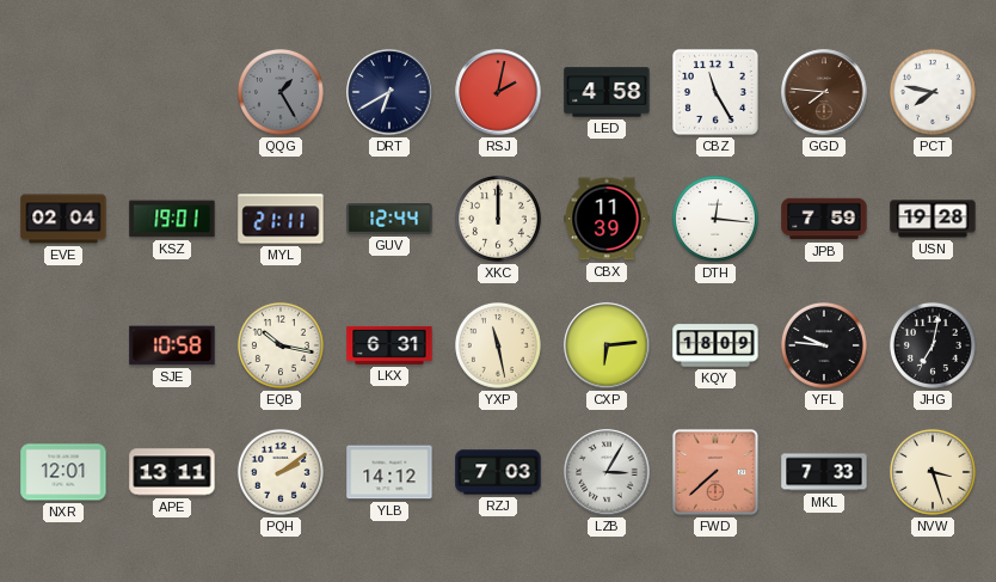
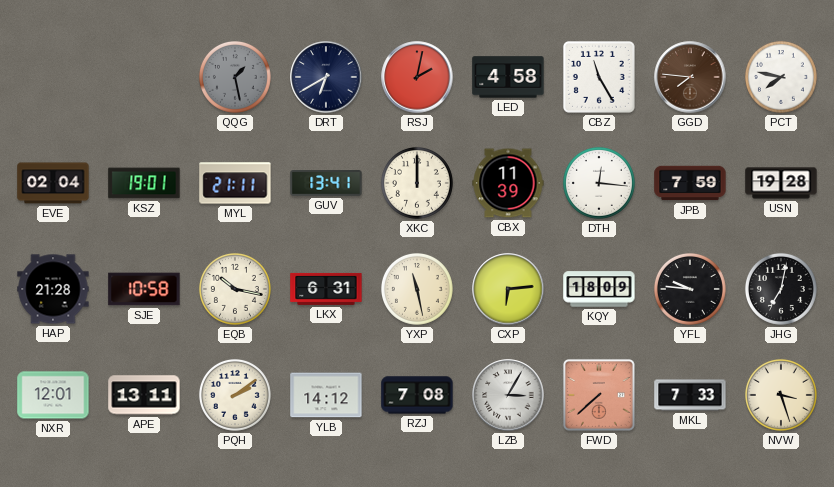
QQG: 1:25 -> 1:28 (235, 77)
GUV: 12:44 -> 13:41 (326, 183)
HAP: none -> 21:28 (53, 289)
RZJ: 7:03 -> 7:08 (417, 395)
